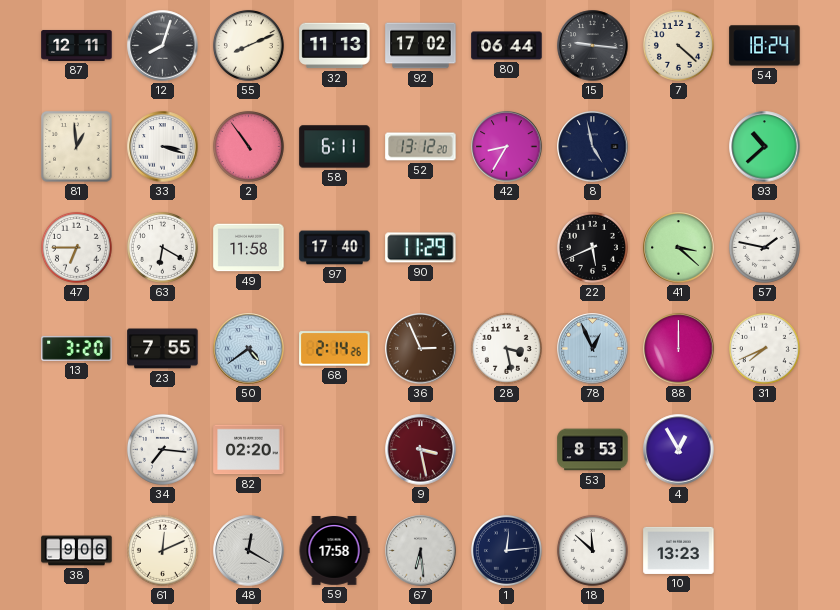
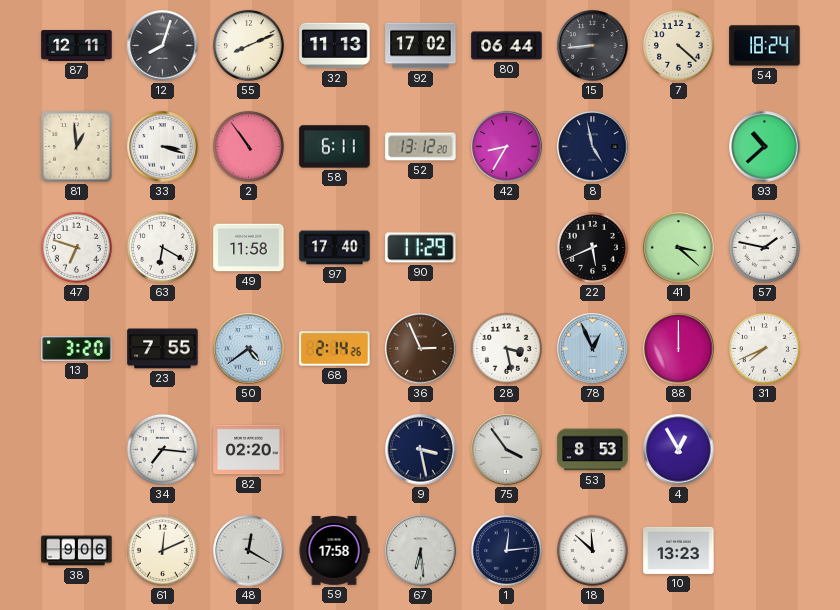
15: 9:16 -> 8:44 (593, 46)
47: 6:45 -> 6:48 (76, 247)
9 dial: burgundy -> navy (421, 450)
75: none -> 3:54 (507, 450)
